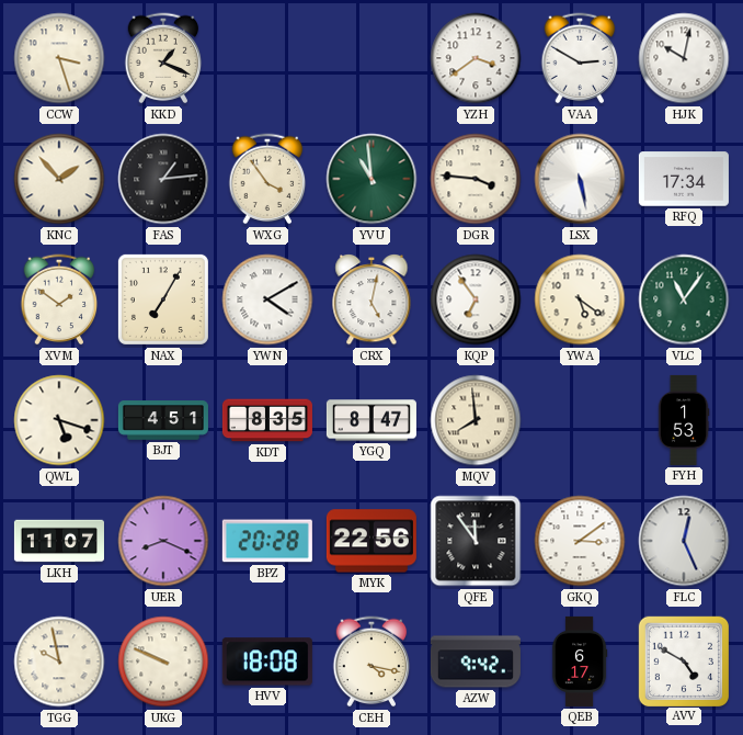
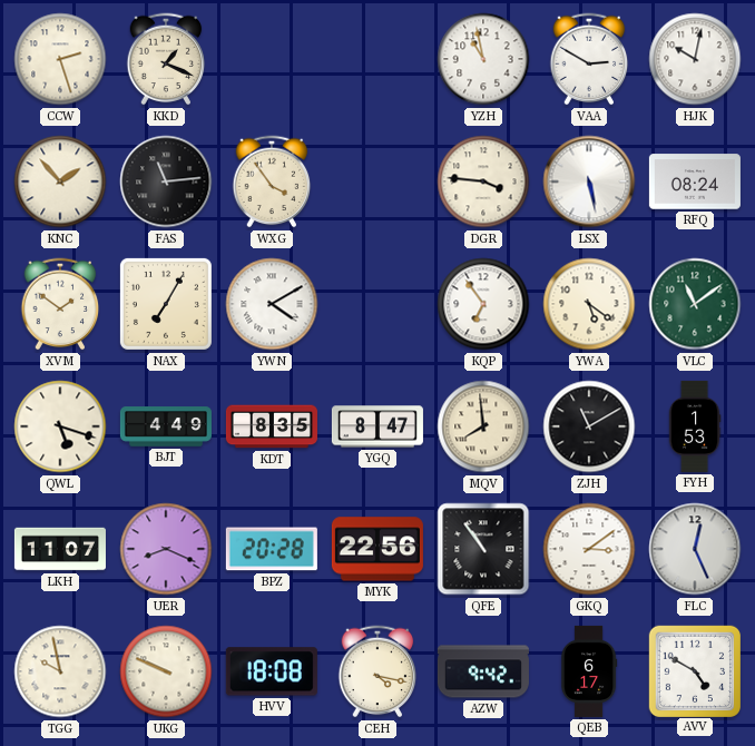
CCW: 3:27 -> 2:27 (60, 59)
YZH: 3:39 -> 10:58 (483, 59)
FAS: 1:14 -> 11:14 (166, 181)
YVU: 10:59 -> none (371, 179)
RFQ: 17:34 -> 08:24 (695, 181)
CRX: 5:02 -> none (371, 299)
VLC: 11:06 -> 11:09 (695, 304)
BJT: 4:51 -> 4:49 (166, 426)
ZJH: none -> 11:10 (589, 426)
QFE: 11:54 -> 10:54 (483, 549)
